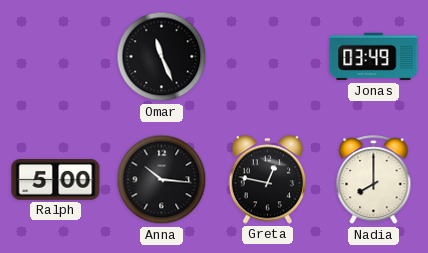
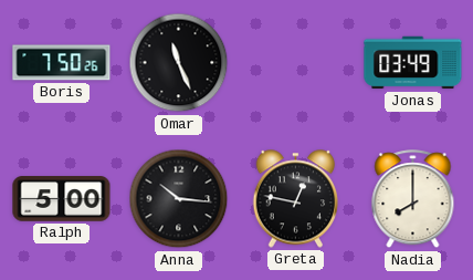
Boris: none -> 7:50 (62, 63)
